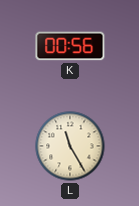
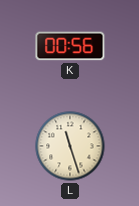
L: 11:25 -> 11:27 (70, 146)
